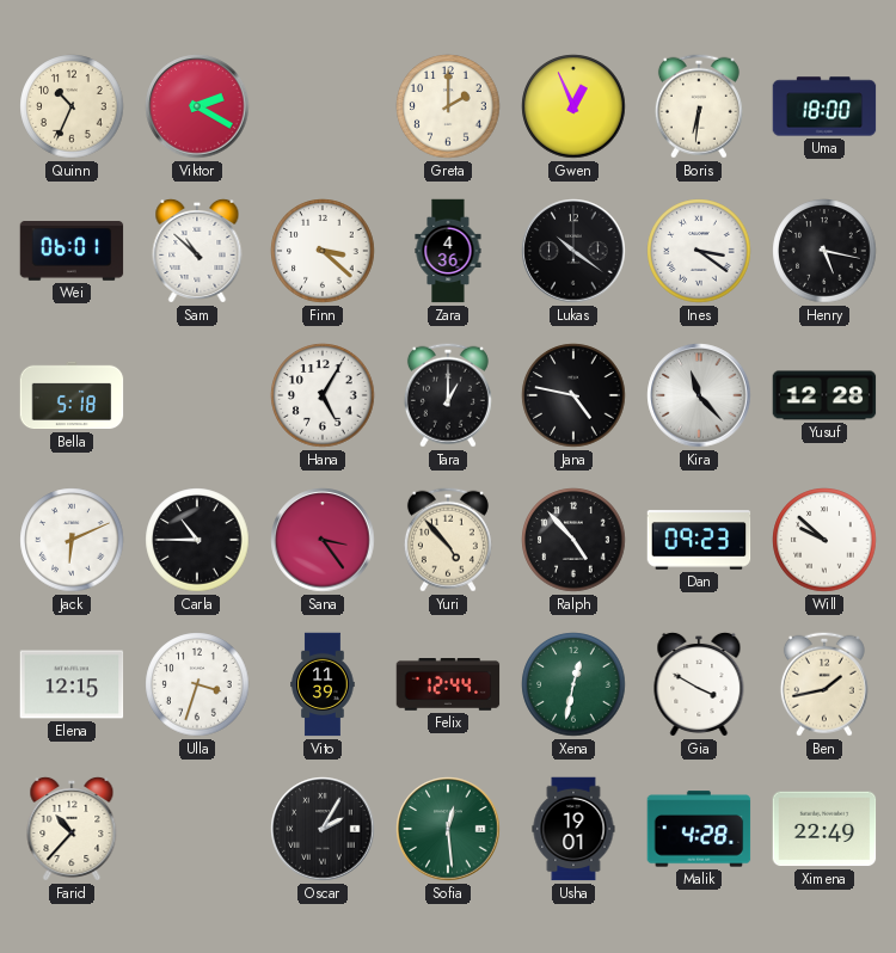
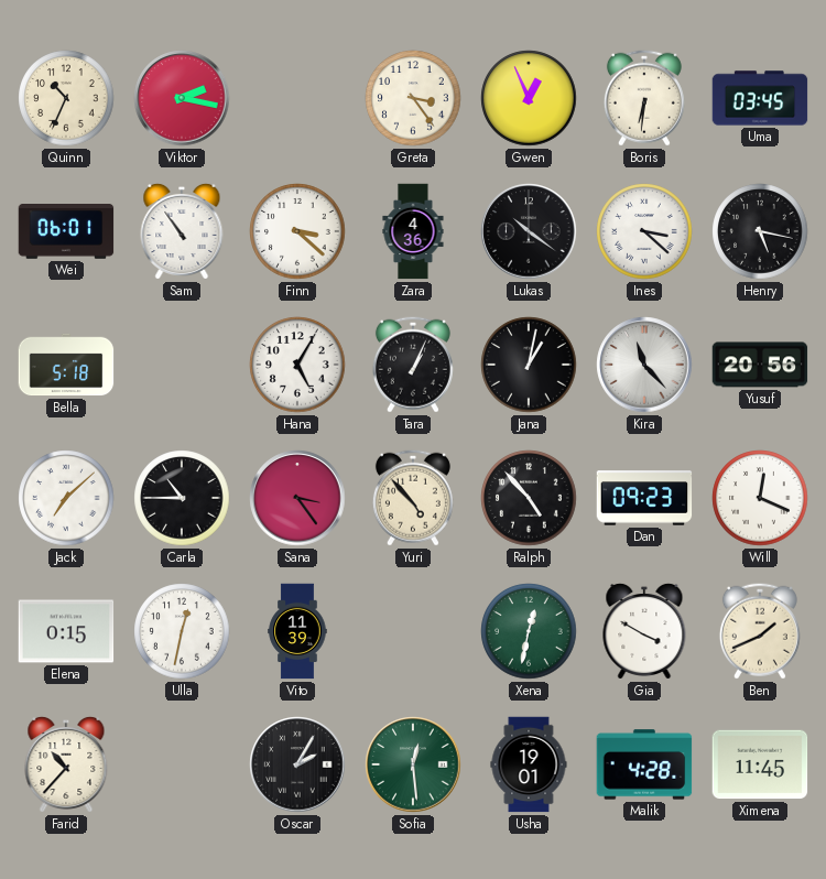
Viktor: 2:20 -> 2:17 (182, 98)
Greta: 2:00 -> 3:24 (413, 98)
Uma: 18:00 -> 03:45 (760, 98)
Sam: 10:52 -> 10:54 (182, 231)
Ines: 3:21 -> 3:22 (644, 231)
Tara: 1:00 -> 1:04 (413, 365)
Jana: 4:47 -> 1:02 (529, 365)
Yusuf: 12:28 -> 20:56 (760, 365)
Jack: 6:11 -> 7:08 (66, 498)
Will: 9:52 -> 12:19 (760, 498)
Elena: 12:15 -> 0:15 (66, 631)
Ulla: 3:33 -> 12:32 (182, 631)
Felix: 12:44 -> none (448, 685)
Ben: 1:43 -> 1:41 (760, 631)
Ximena: 22:49 -> 11:45 (760, 764)
